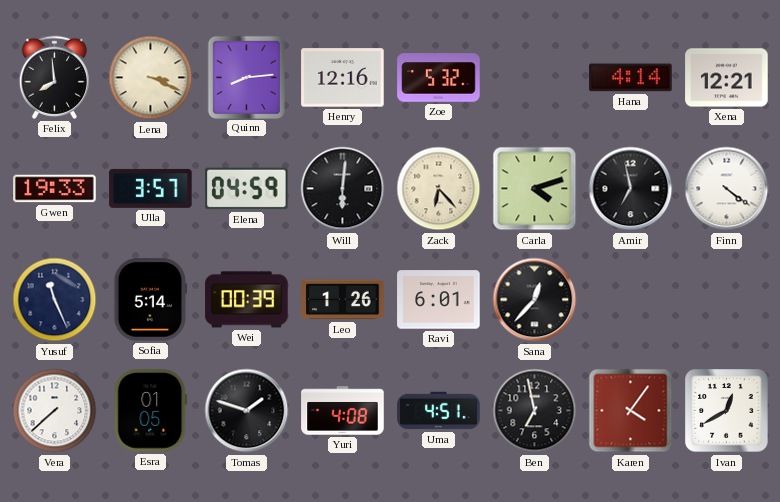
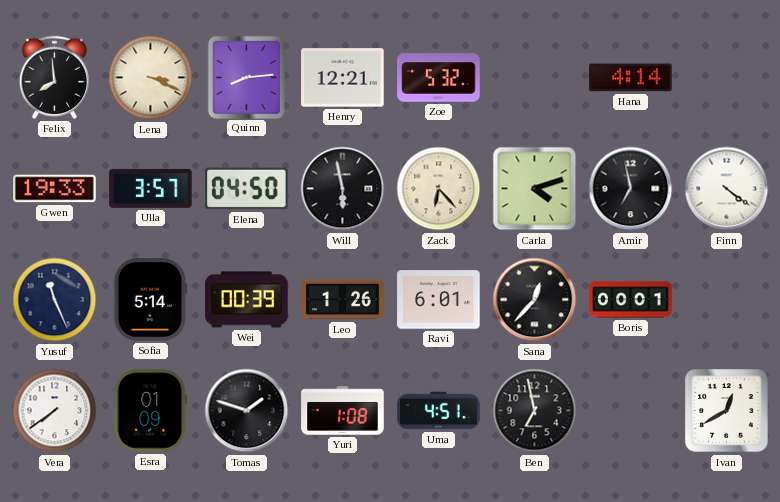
Henry: 12:16 -> 12:21 (343, 78)
Xena: 12:21 -> none (727, 78)
Elena: 04:59 -> 04:50 (247, 189)
Will: 6:01 -> 5:58 (343, 189)
Boris: none -> 00:01 (631, 300)
Vera: 7:38 -> 7:39 (55, 411)
Esra: 01:05 -> 01:09 (151, 411)
Yuri: 4:08 -> 1:08 (343, 411)
Karen: 4:06 -> none (631, 411)
